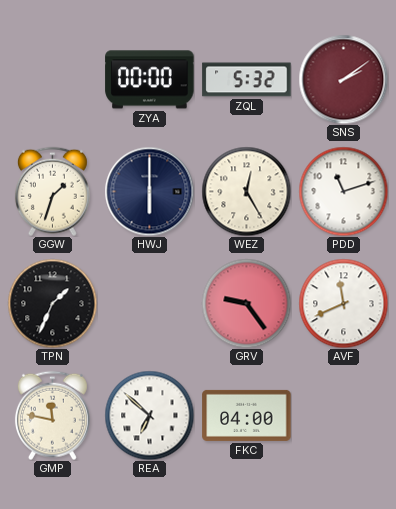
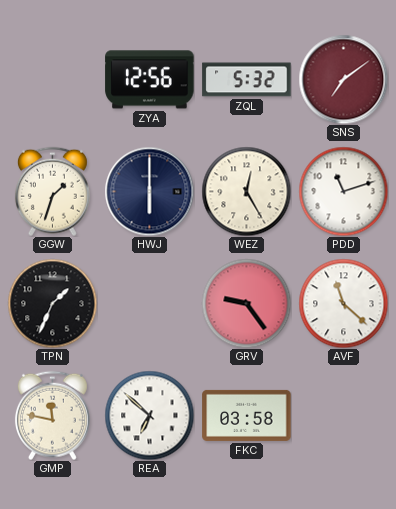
ZYA: 00:00 -> 12:56 (150, 80)
SNS: 2:09 -> 7:09 (343, 79)
AVF: 11:41 -> 11:22 (343, 303)
FKC: 04:00 -> 03:58 (247, 415)
